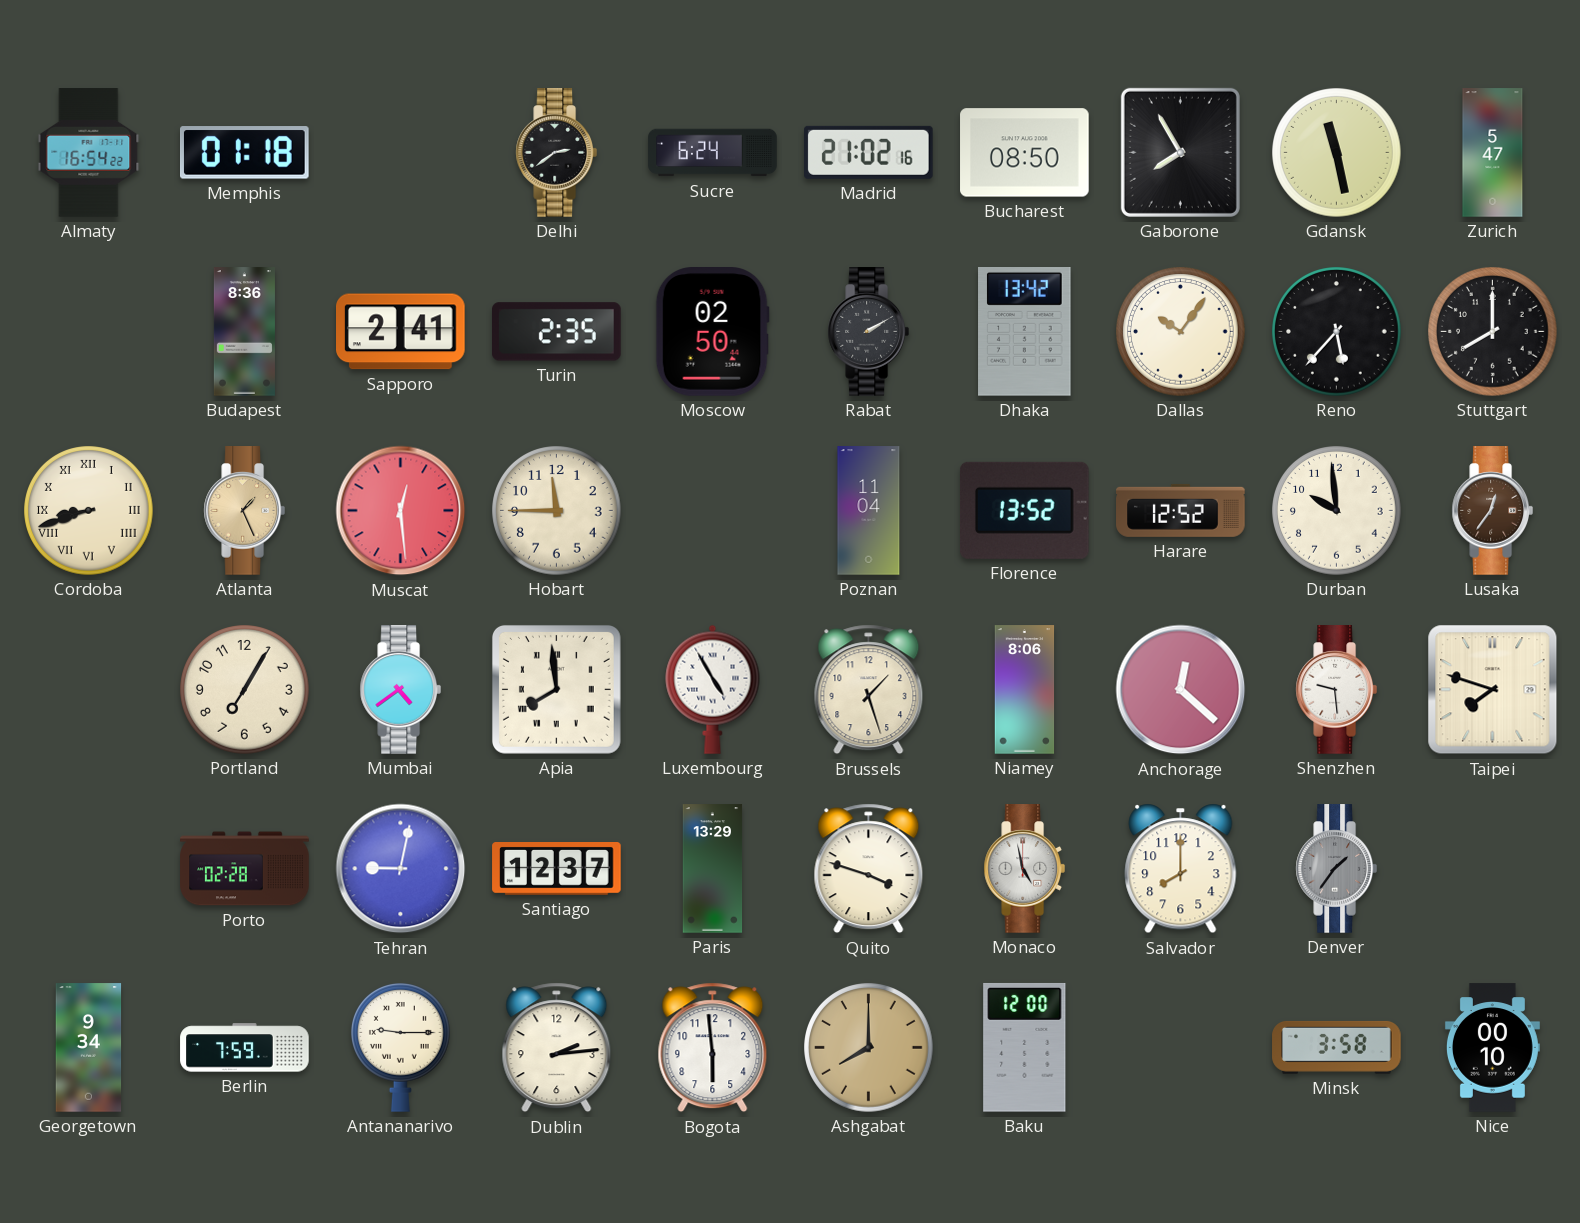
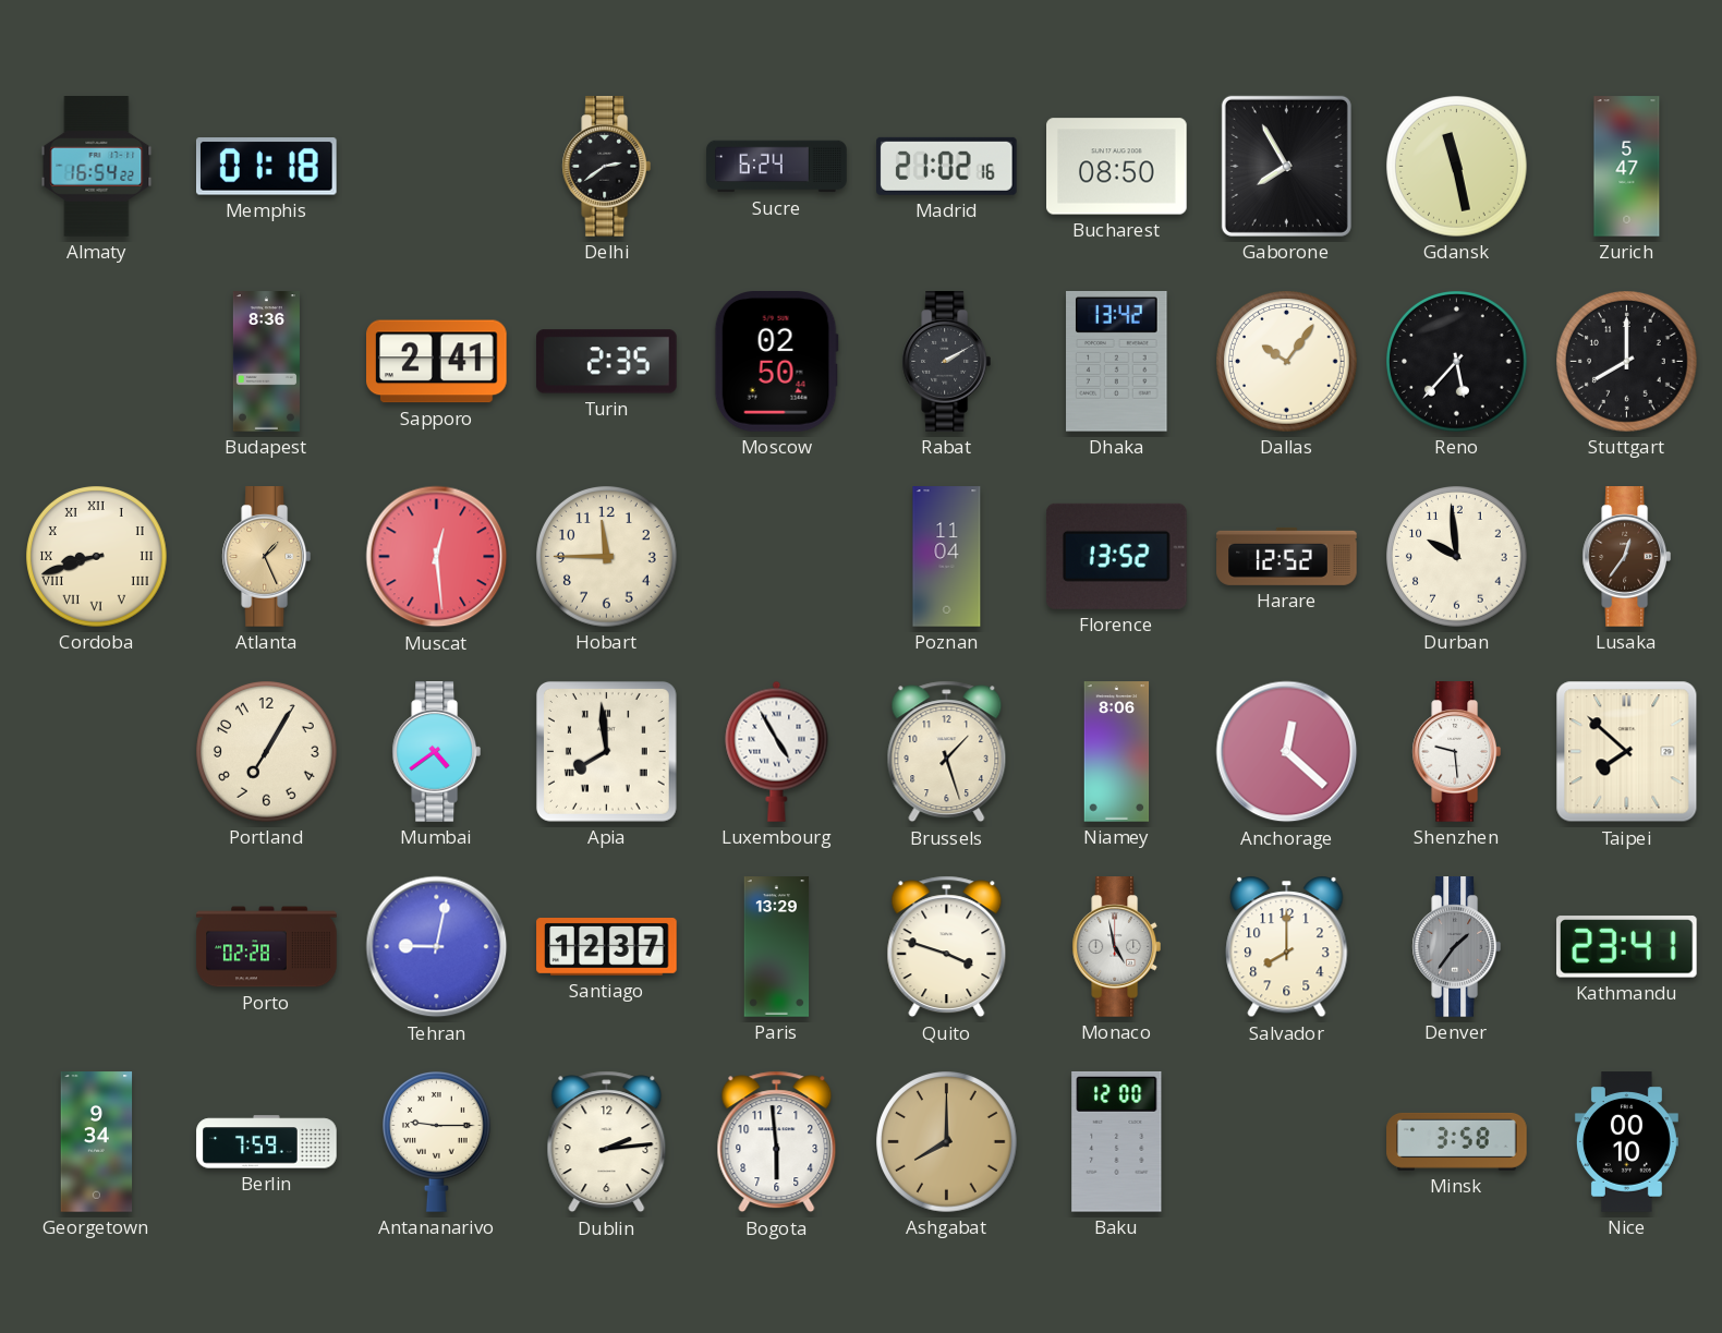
Taipei: 7:48 -> 7:52 (1627, 752)
Kathmandu: none -> 23:41 (1627, 947)
